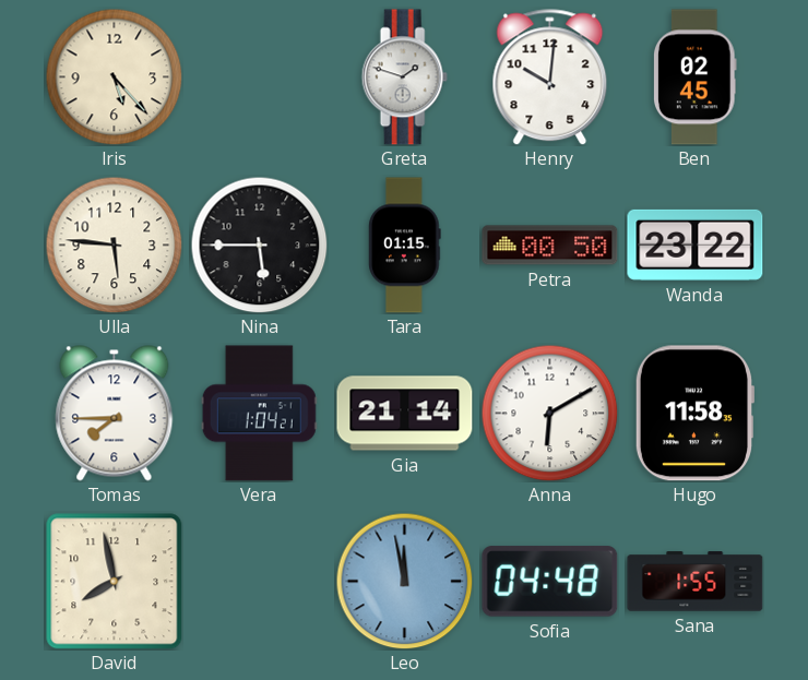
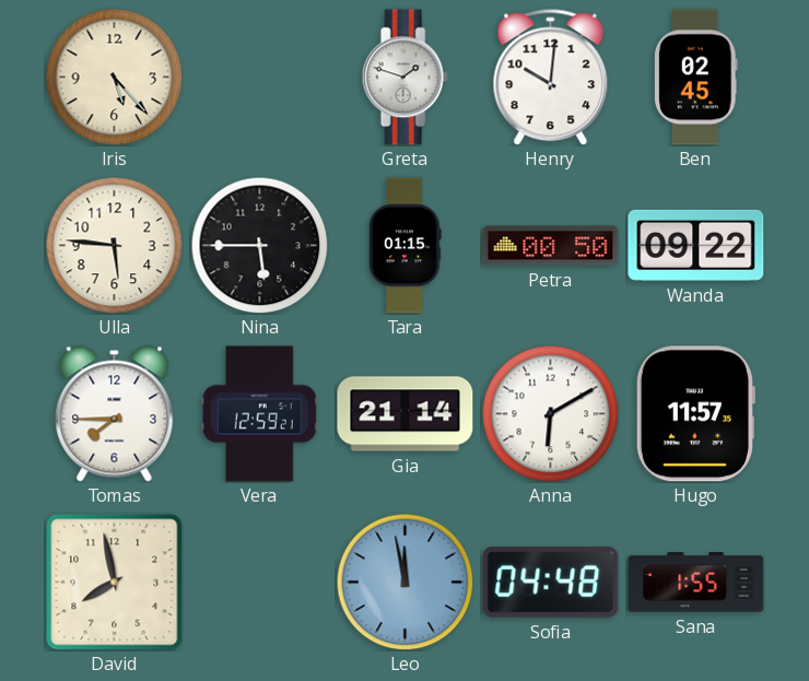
Wanda: 23:22 -> 09:22 (696, 245)
Vera: 1:04 -> 12:59 (259, 414)
Hugo: 11:58 -> 11:57 (694, 414)
